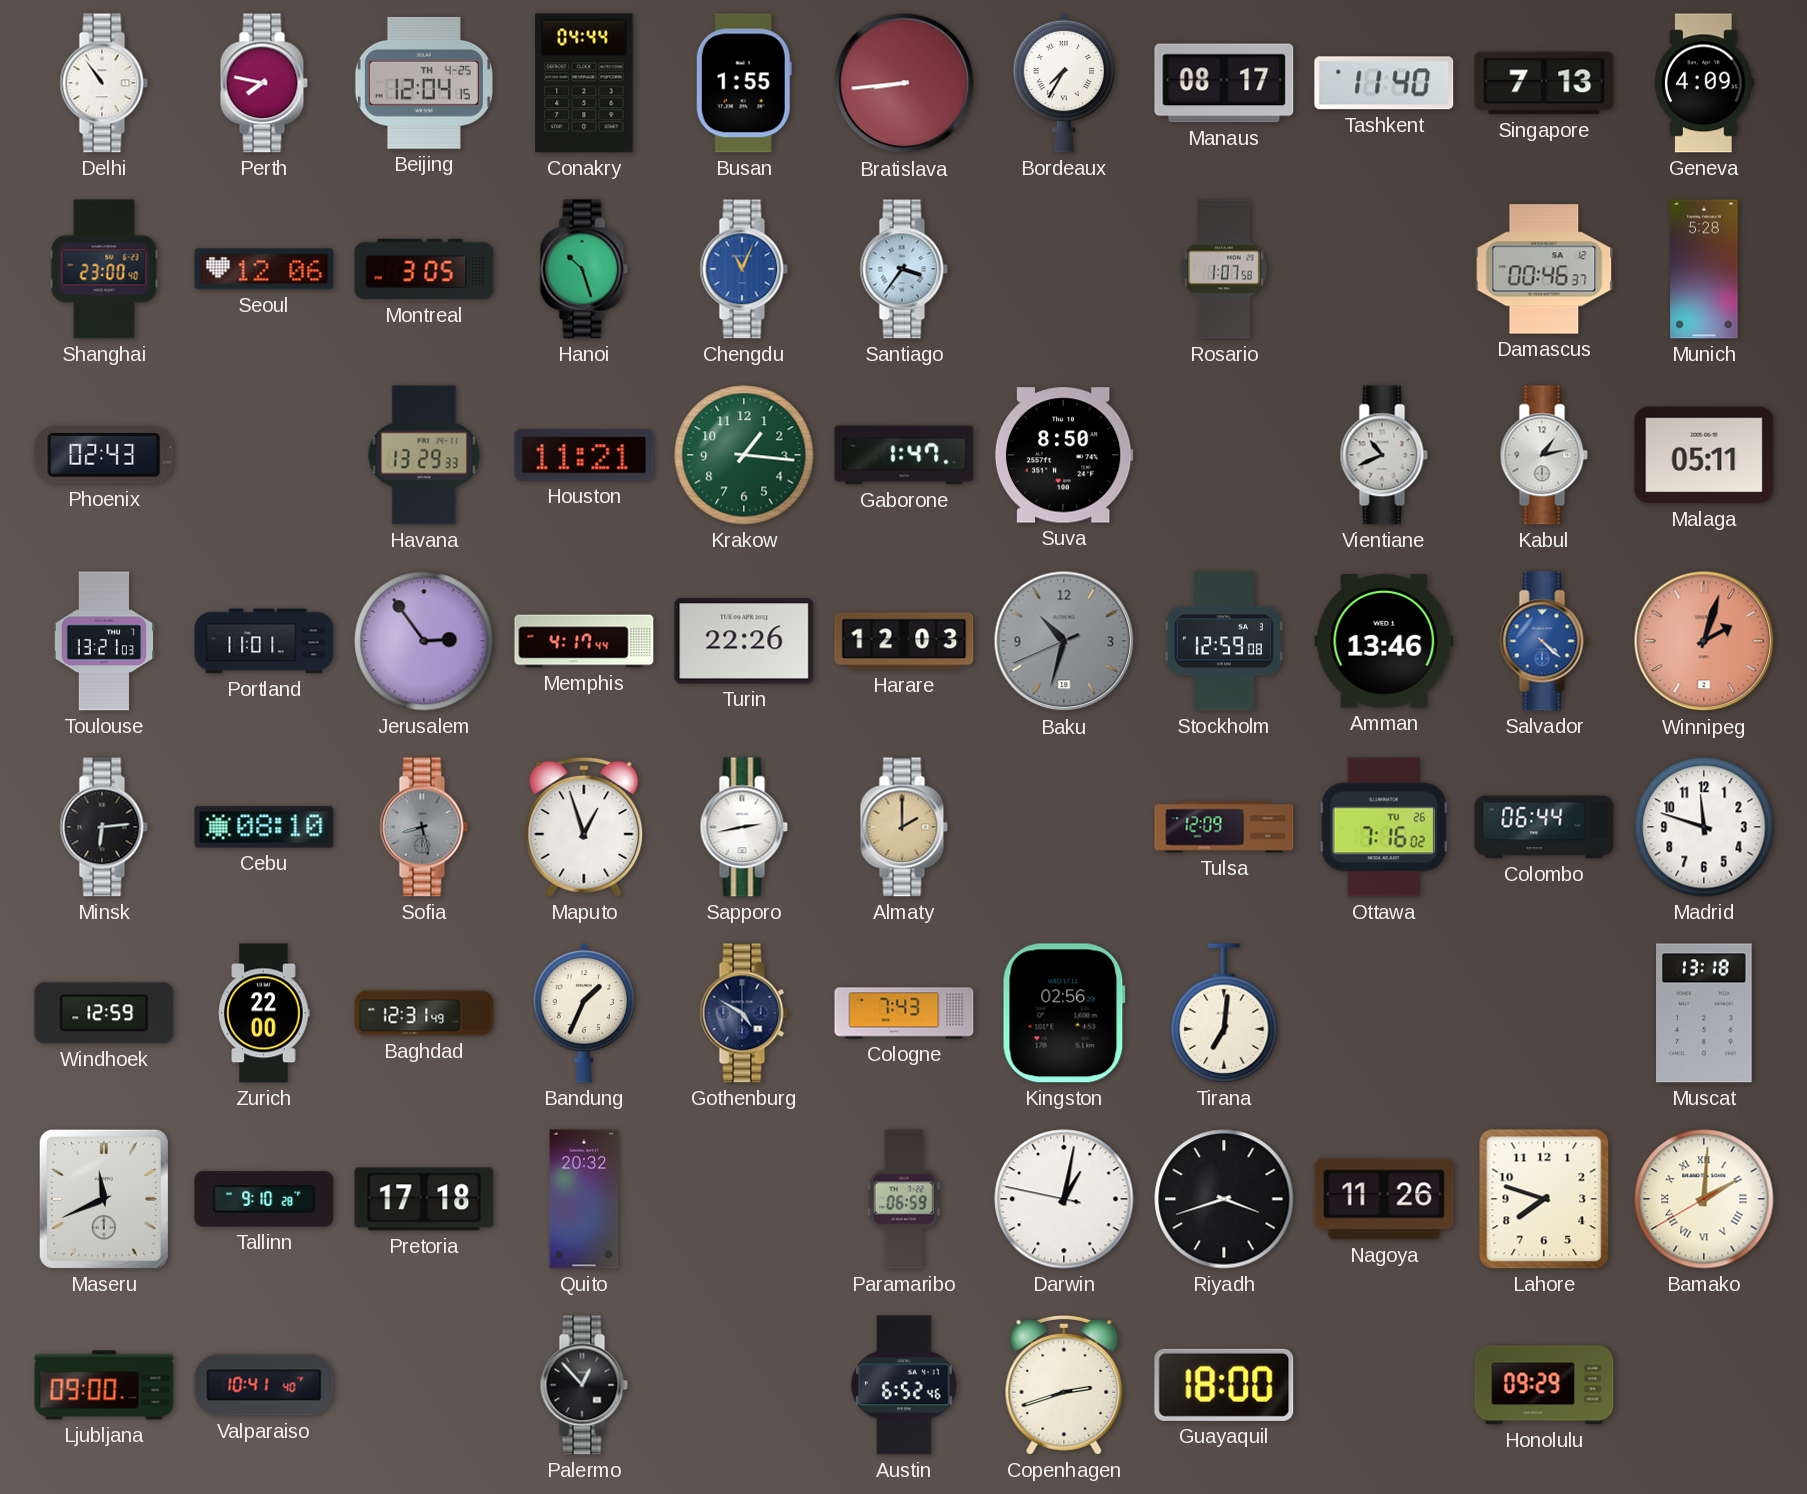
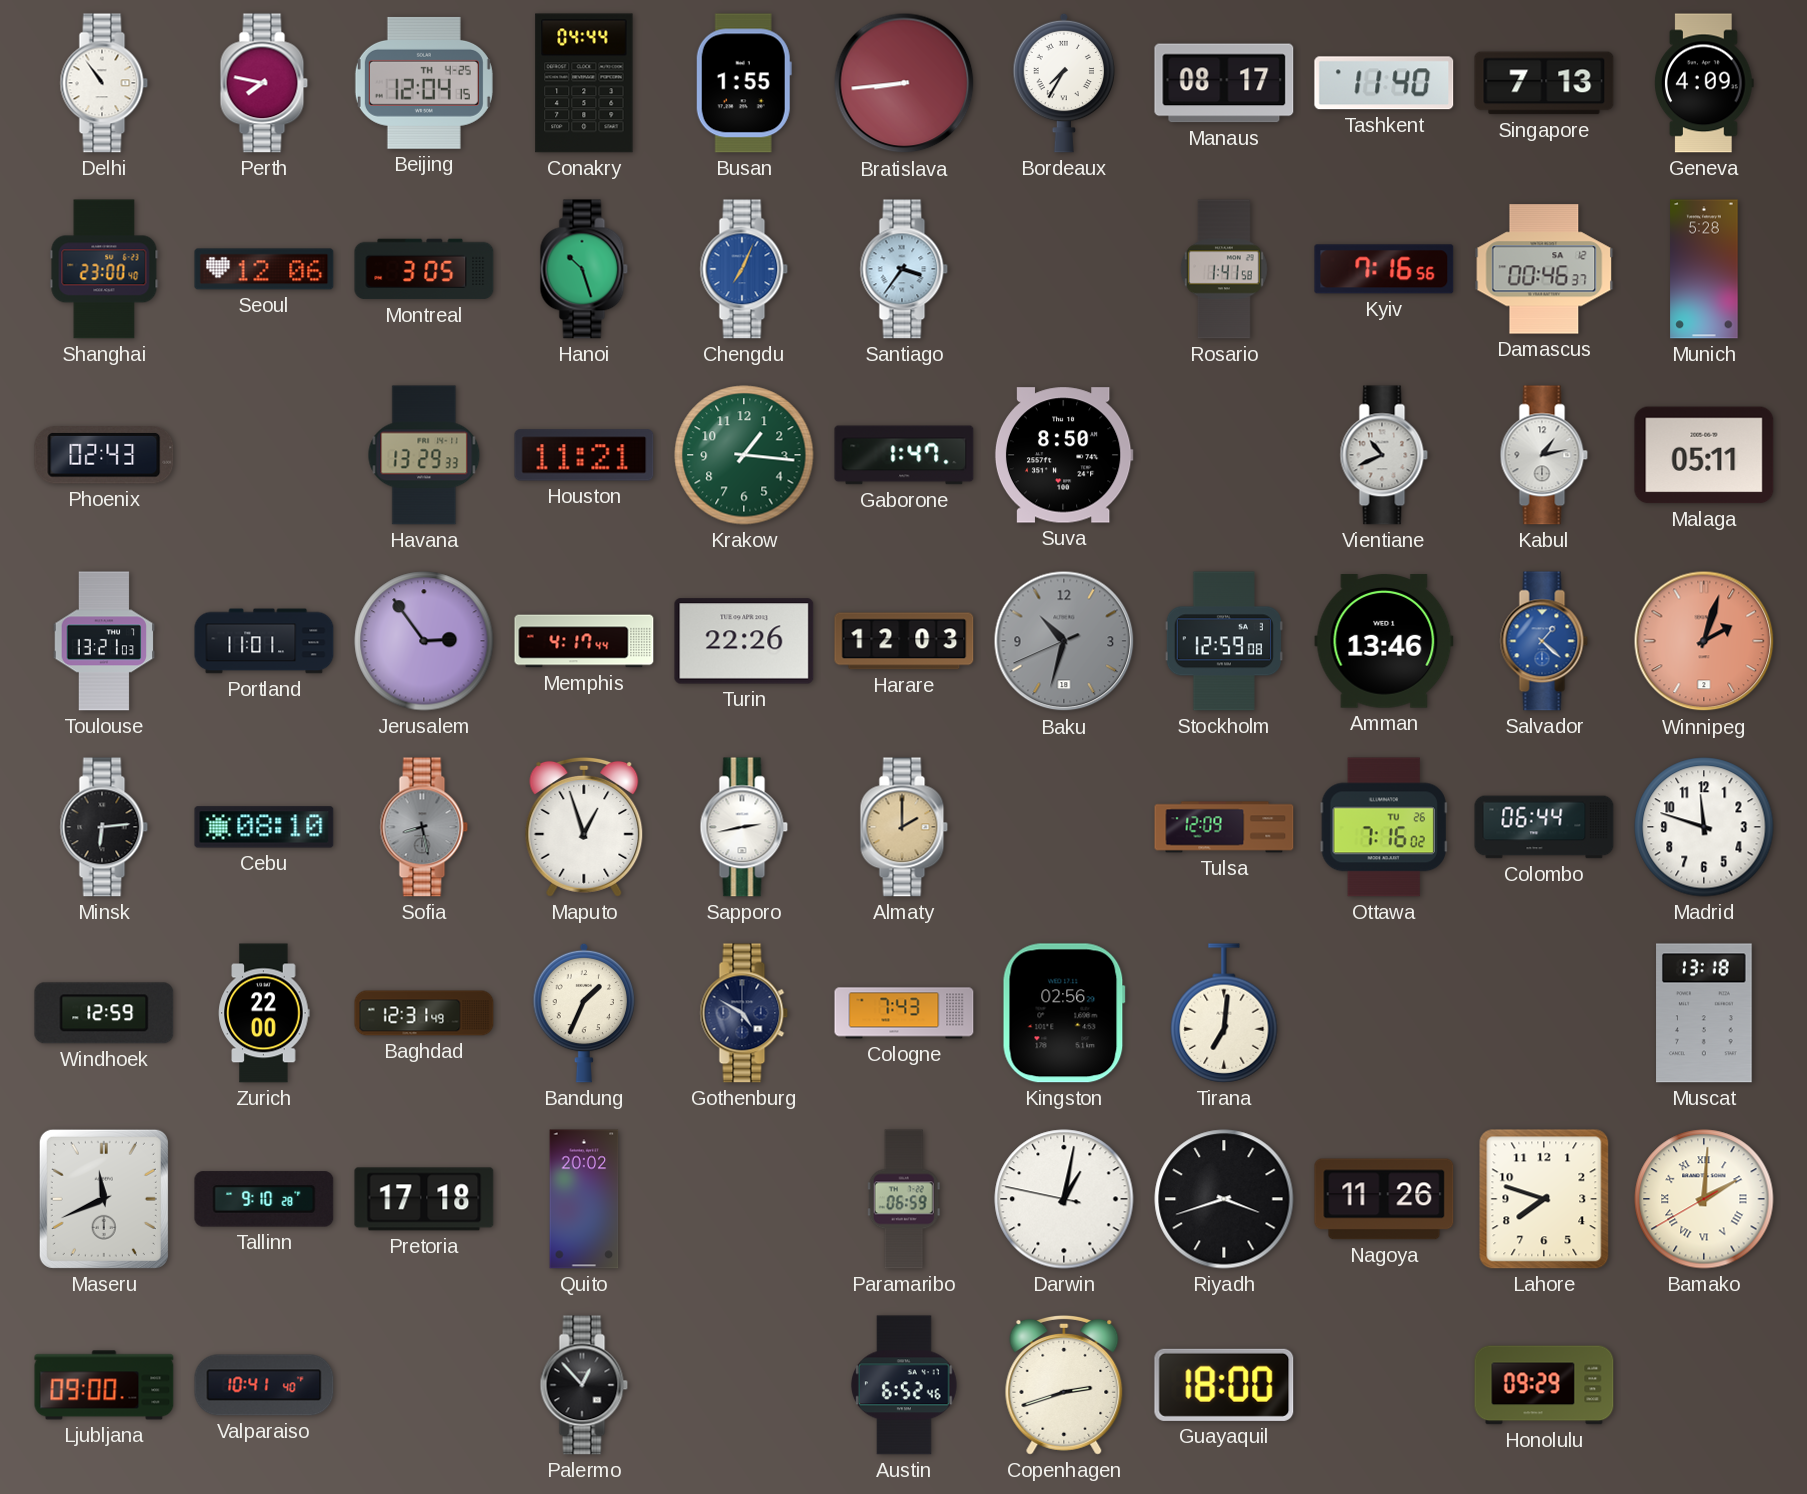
Chengdu: 11:04 -> 7:04 (744, 269)
Rosario: 1:07 -> 1:41 (1225, 269)
Kyiv: none -> 7:16 (1384, 269)
Salvador: 4:22 -> 1:22 (1544, 641)
Quito: 20:32 -> 20:02 (584, 1199)
